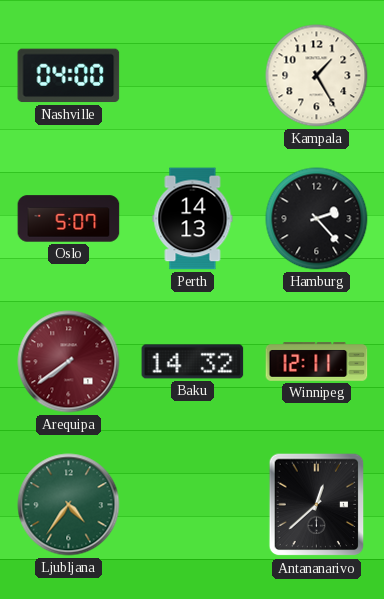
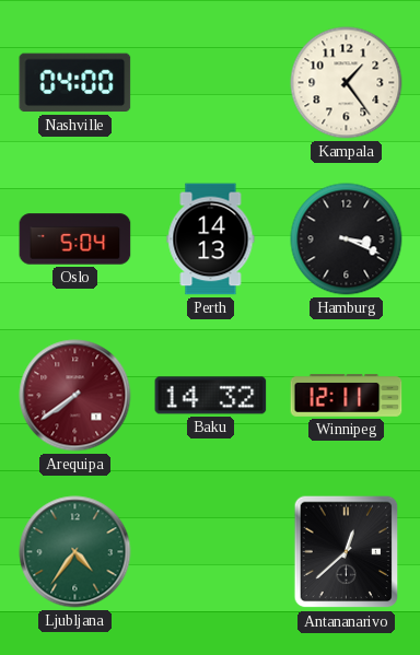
Kampala: 1:25 -> 1:24 (347, 83)
Oslo: 5:07 -> 5:04 (75, 239)
Hamburg: 2:23 -> 3:19 (347, 239)
